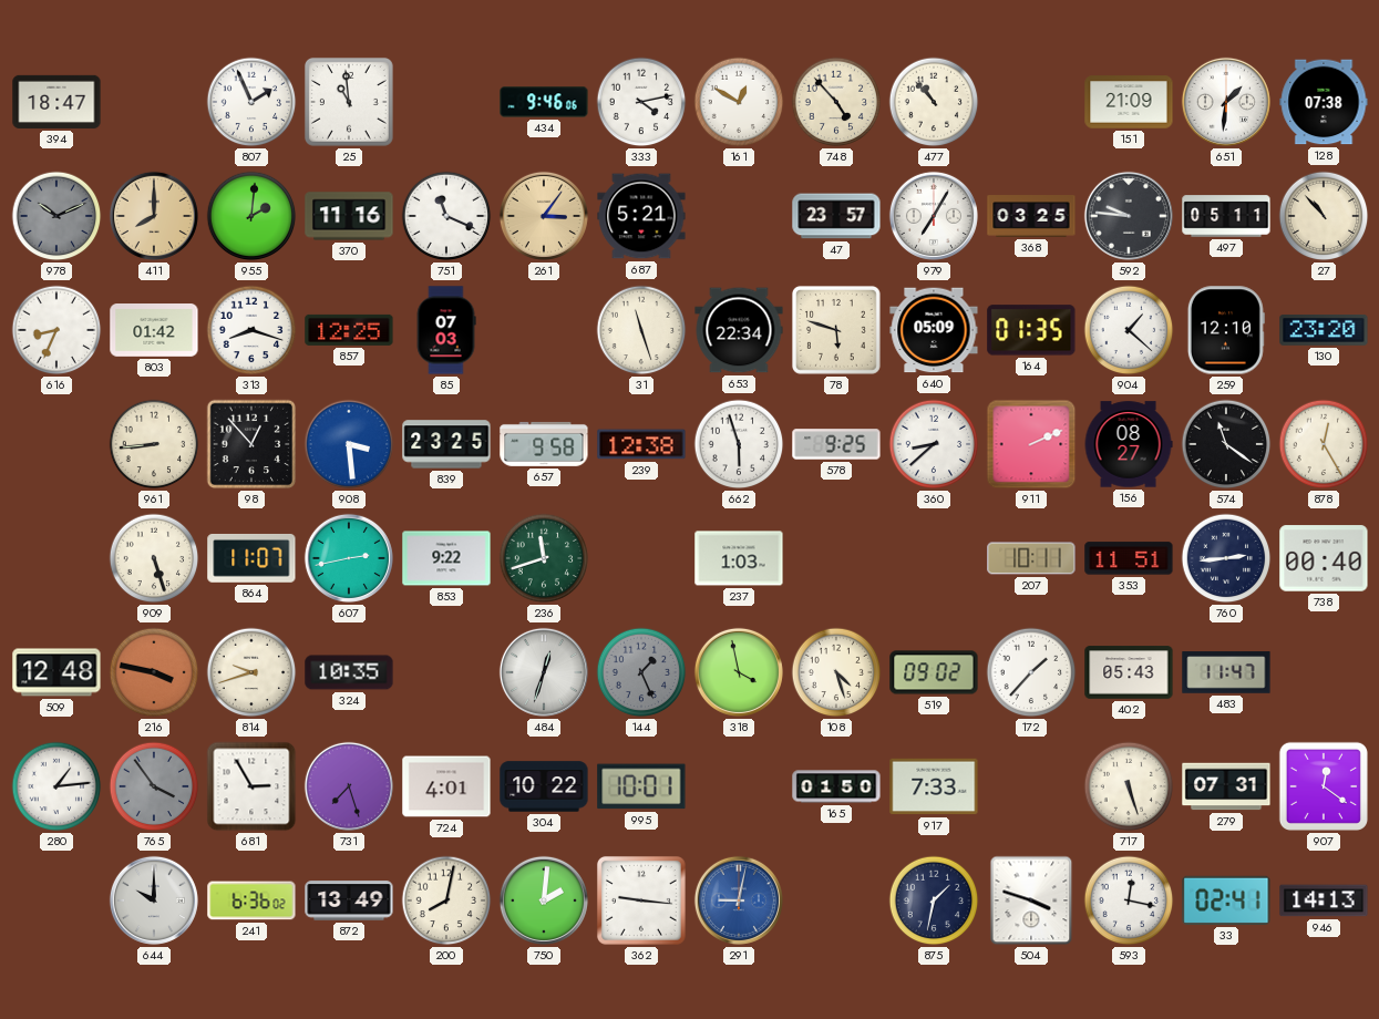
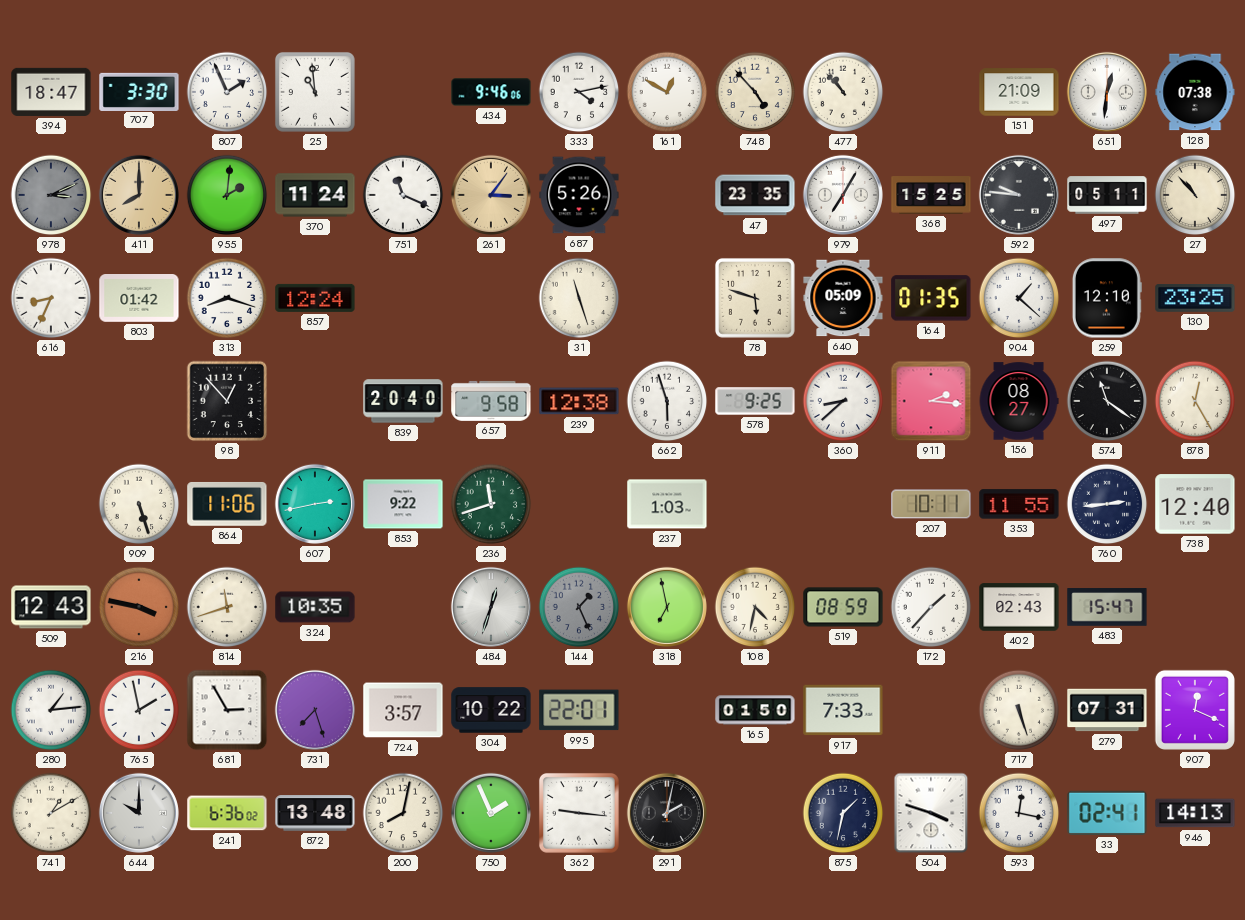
707: none -> 3:30 (139, 91)
651: 1:31 -> 12:31 (1107, 92)
978: 10:11 -> 3:11 (51, 195)
370: 11:16 -> 11:24 (315, 195)
687: 5:21 -> 5:26 (579, 195)
47: 23:57 -> 23:35 (755, 195)
368: 03:25 -> 15:25 (931, 195)
857: 12:25 -> 12:24 (315, 298)
85: 07:03 -> none (446, 330)
653: 22:34 -> none (739, 330)
130: 23:20 -> 23:25 (1195, 299)
961: 8:44 -> none (154, 444)
908: 3:29 -> none (349, 444)
839: 23:25 -> 20:40 (403, 401)
911: 2:11 -> 2:16 (931, 401)
864: 11:07 -> 11:06 (227, 504)
353: 11:51 -> 11:55 (1019, 504)
738: 00:40 -> 12:40 (1195, 504)
509: 12:48 -> 12:43 (51, 607)
814: 9:42 -> 11:42 (227, 607)
318: 3:58 -> 6:58 (667, 607)
108: 4:27 -> 4:32 (755, 607)
519: 09:02 -> 08:59 (843, 607)
402: 05:43 -> 02:43 (1019, 607)
483: 11:47 -> 15:47 (1107, 607)
765: 3:54 -> 1:58 (139, 710)
765 dial: grey -> white (139, 710)
724: 4:01 -> 3:57 (403, 710)
995: 10:01 -> 22:01 (579, 710)
907: 12:21 -> 12:19 (1195, 710)
741: none -> 1:10 (51, 813)
872: 13:49 -> 13:48 (315, 813)
750: 2:01 -> 1:56 (491, 813)
291: 9:02 -> 2:02 (667, 813)
291 dial: blue -> black (667, 813)
